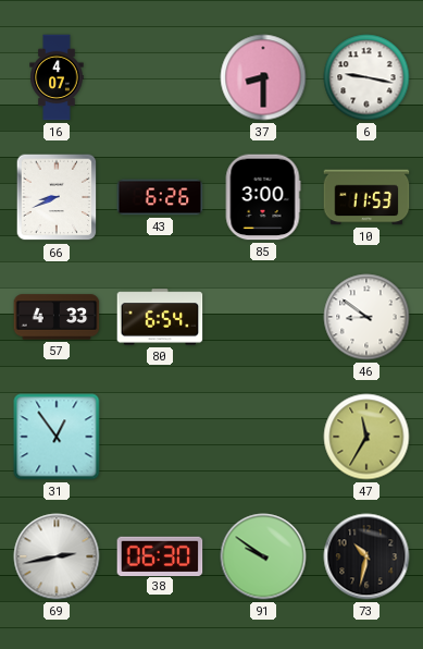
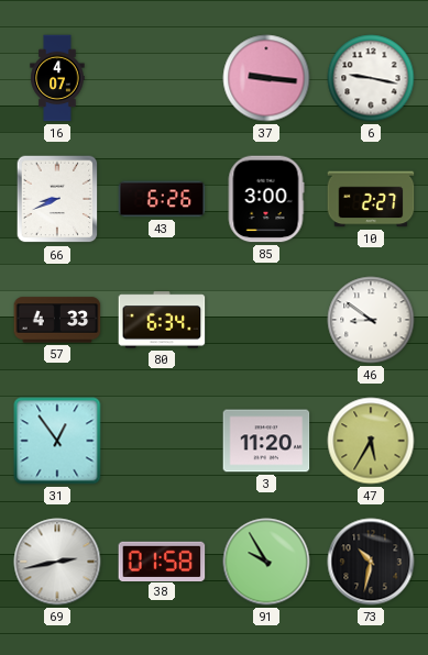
37: 8:30 -> 9:16 (266, 78)
10: 11:53 -> 2:27 (371, 199)
80: 6:54 -> 6:34 (162, 320)
3: none -> 11:20 (266, 441)
47: 11:35 -> 5:35 (371, 441)
38: 06:30 -> 01:58 (162, 560)
91: 9:51 -> 9:55 (266, 562)
